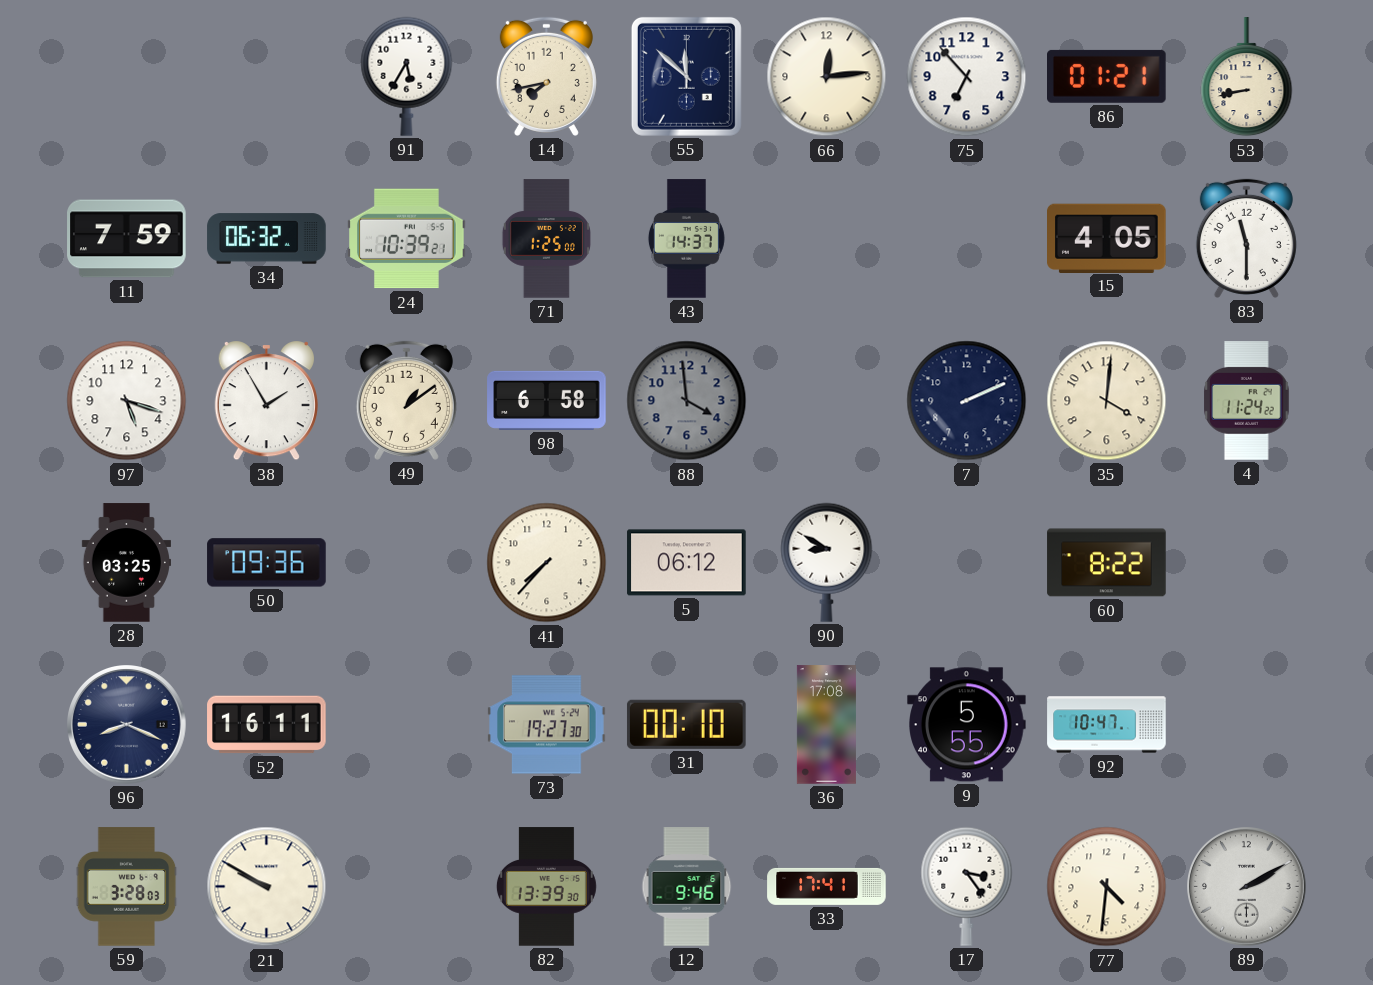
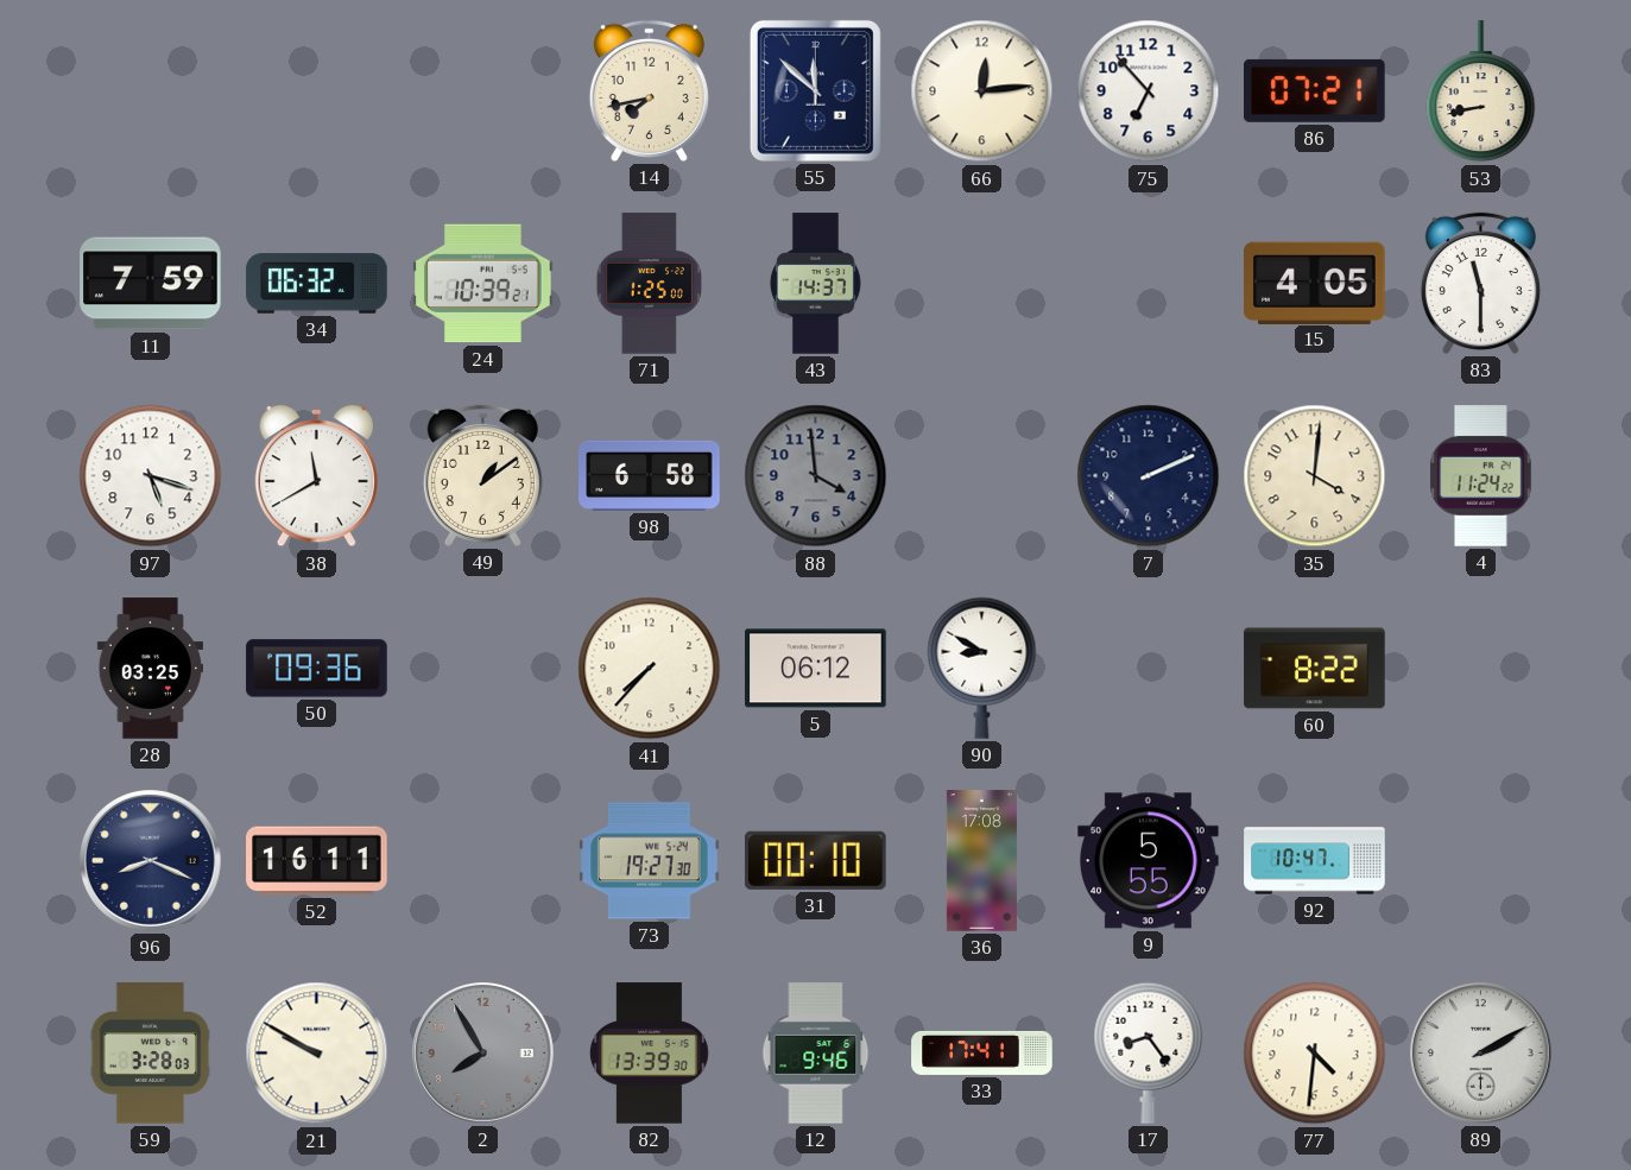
91: 5:35 -> none (407, 76)
86: 01:21 -> 07:21 (1315, 90)
38: 1:55 -> 11:40 (316, 478)
2: none -> 7:55 (483, 1054)
17: 3:24 -> 8:24 (1149, 1052)
